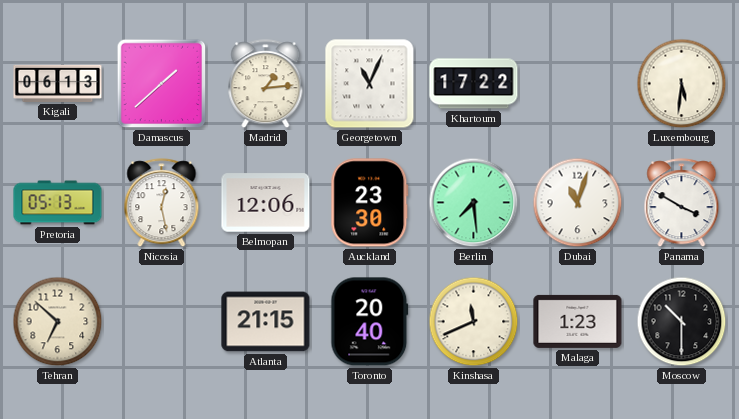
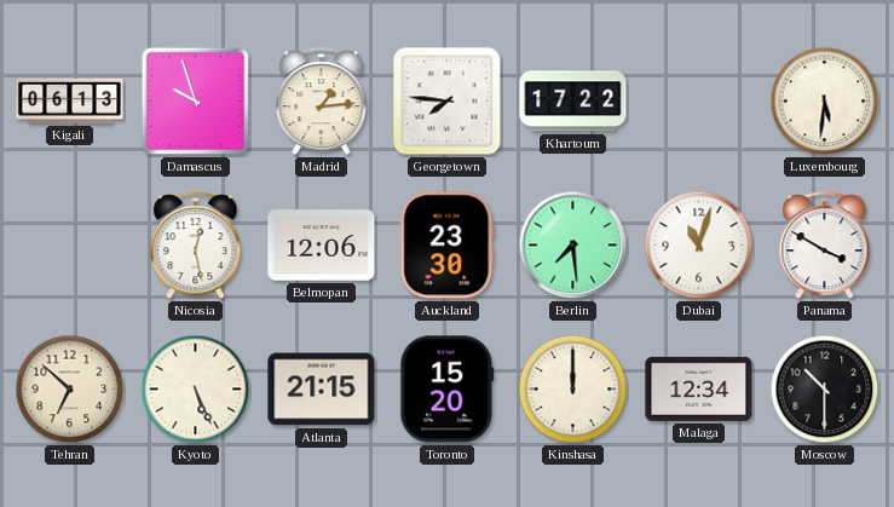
Damascus: 1:38 -> 9:57 (196, 102)
Georgetown: 11:04 -> 7:46 (448, 102)
Pretoria: 05:13 -> none (58, 203)
Kyoto: none -> 5:26 (196, 390)
Toronto: 20:40 -> 15:20 (448, 390)
Kinshasa: 11:41 -> 12:00 (573, 390)
Malaga: 1:23 -> 12:34 (699, 388)
